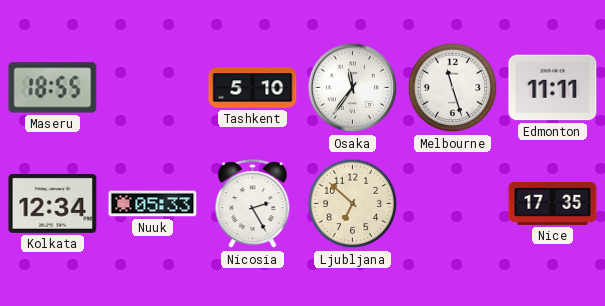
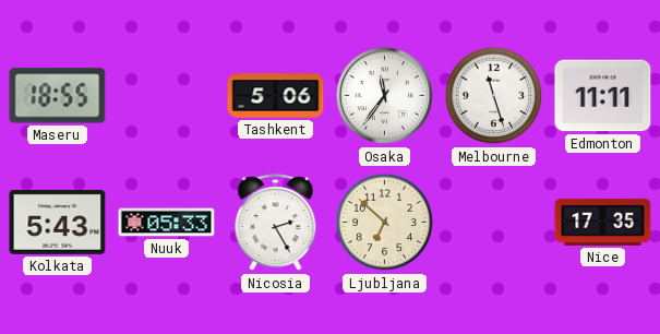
Tashkent: 5:10 -> 5:06 (276, 96)
Kolkata: 12:34 -> 5:43 (58, 222)
